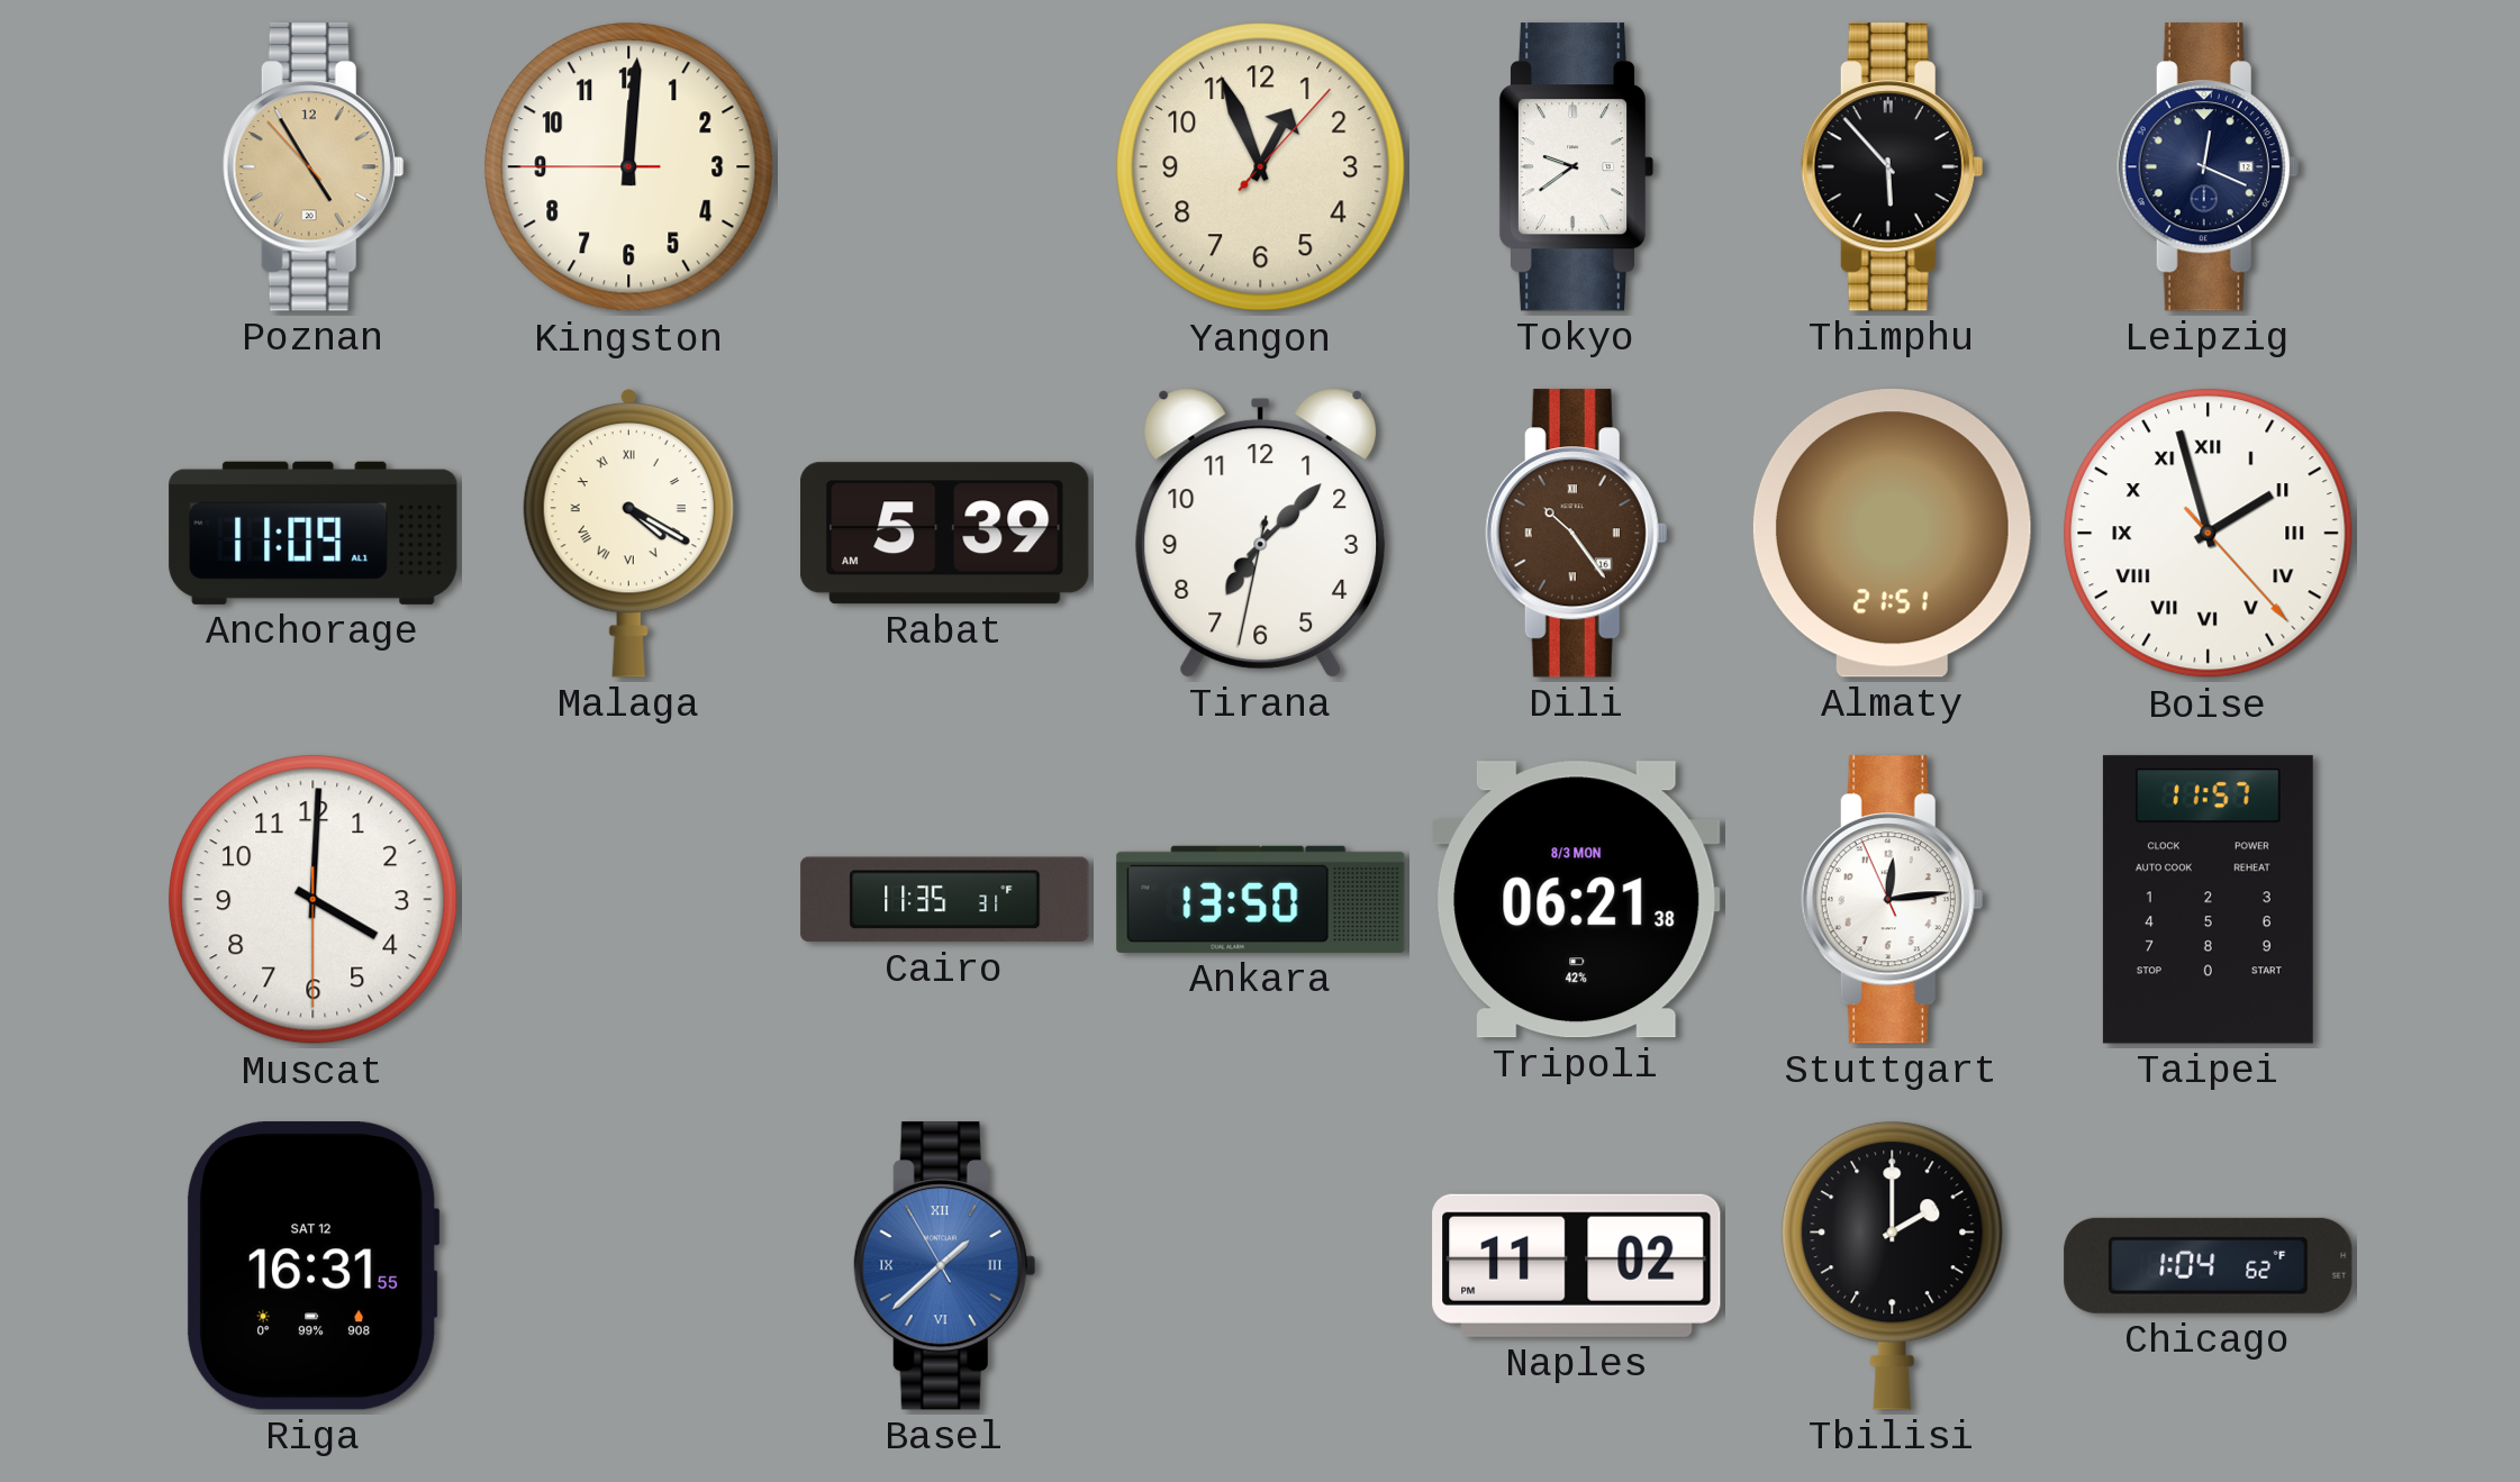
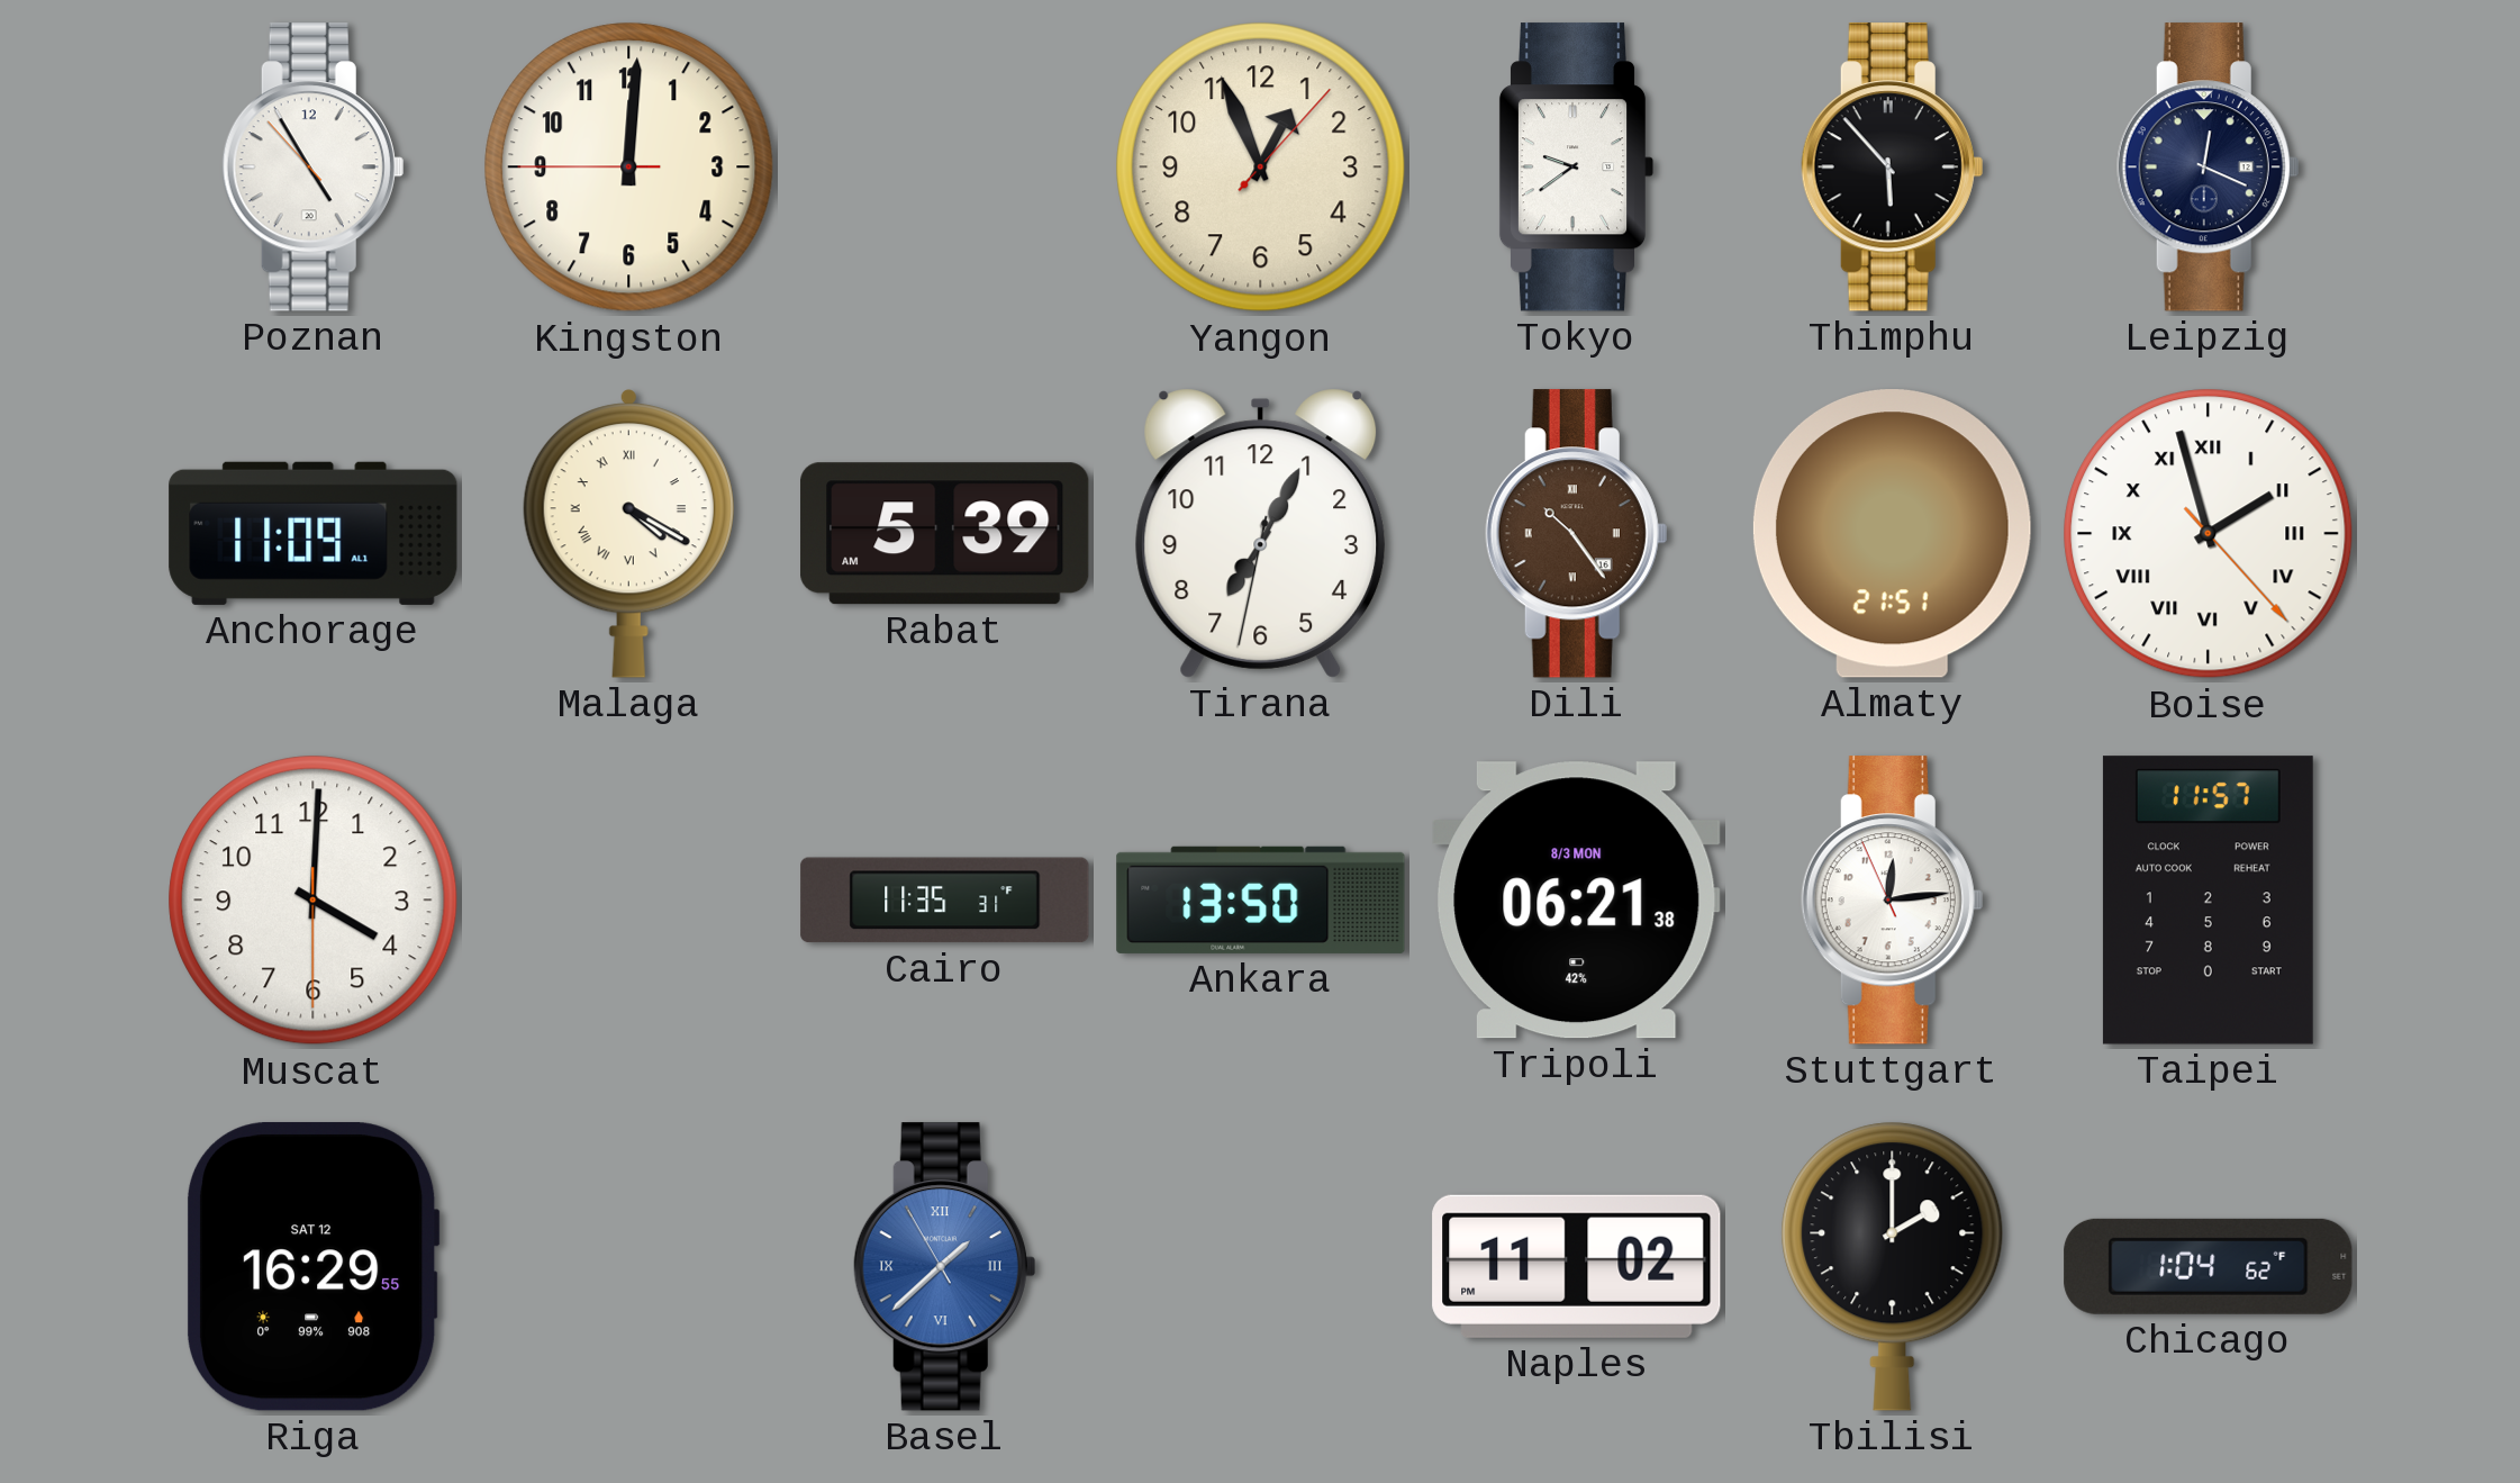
Poznan dial: champagne -> white (312, 168)
Tirana: 7:07 -> 7:04 (1261, 533)
Riga: 16:31 -> 16:29 (312, 1267)
